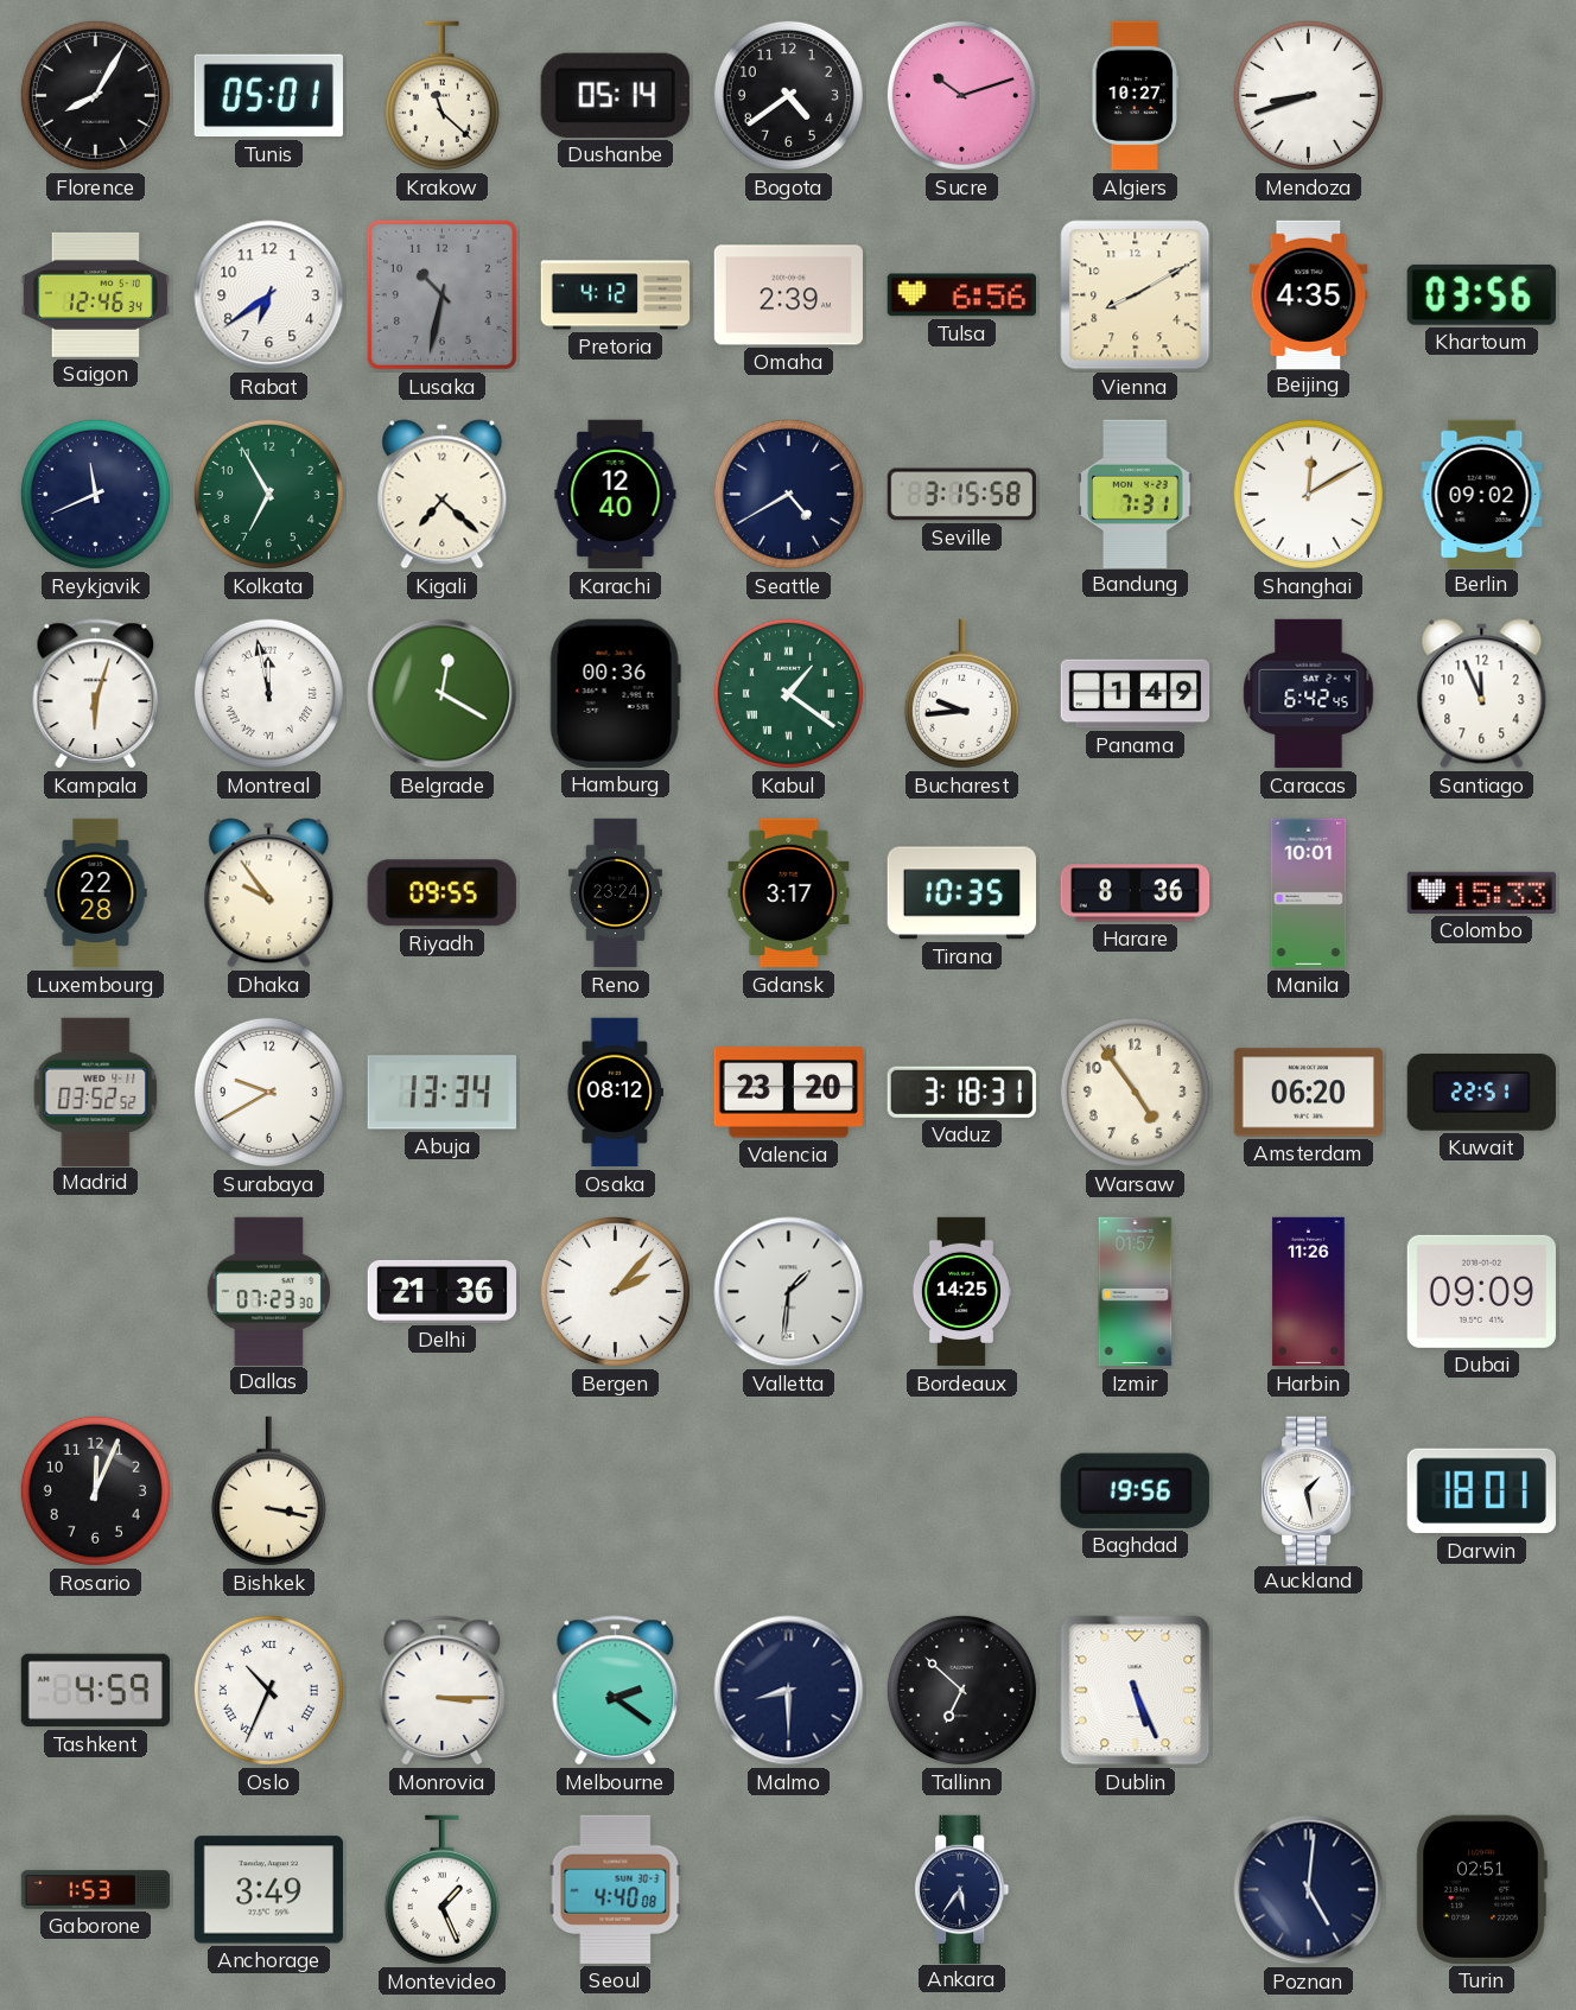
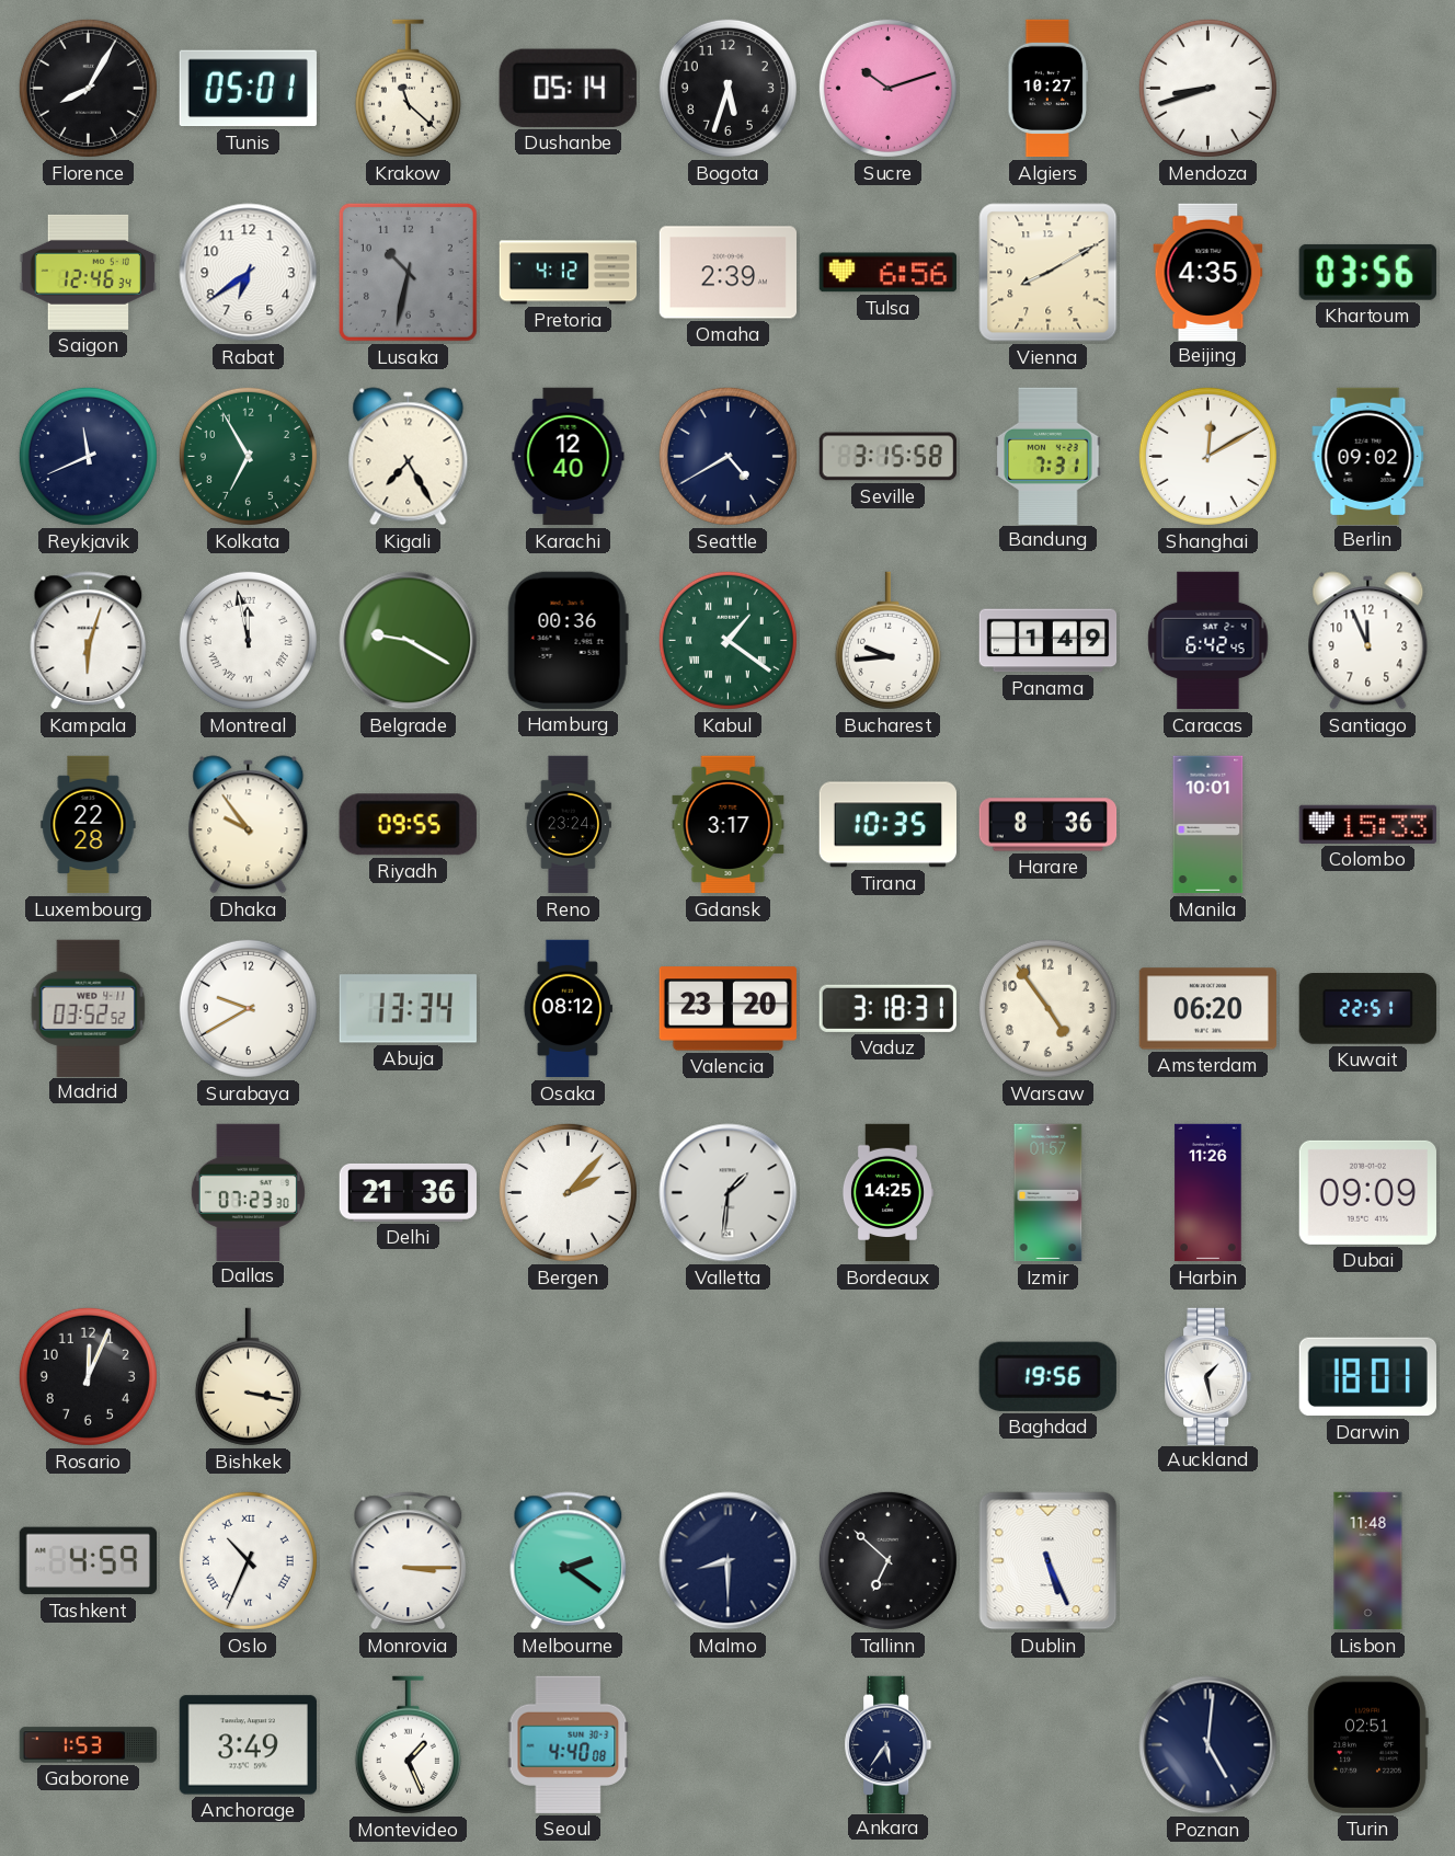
Bogota: 4:39 -> 5:33 (727, 88)
Kigali: 7:22 -> 7:25 (409, 457)
Belgrade: 12:20 -> 9:20 (409, 641)
Lisbon: none -> 11:48 (1368, 1561)
